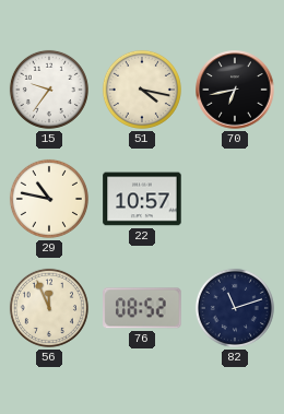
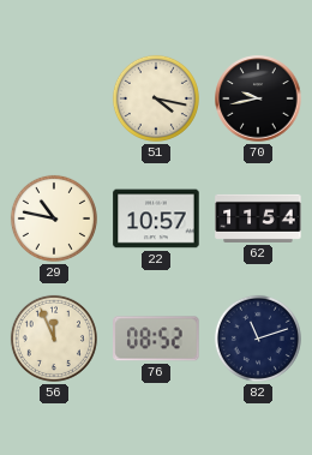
15: 9:36 -> none (49, 90)
70: 6:43 -> 9:43 (258, 98)
62: none -> 11:54 (258, 218)
